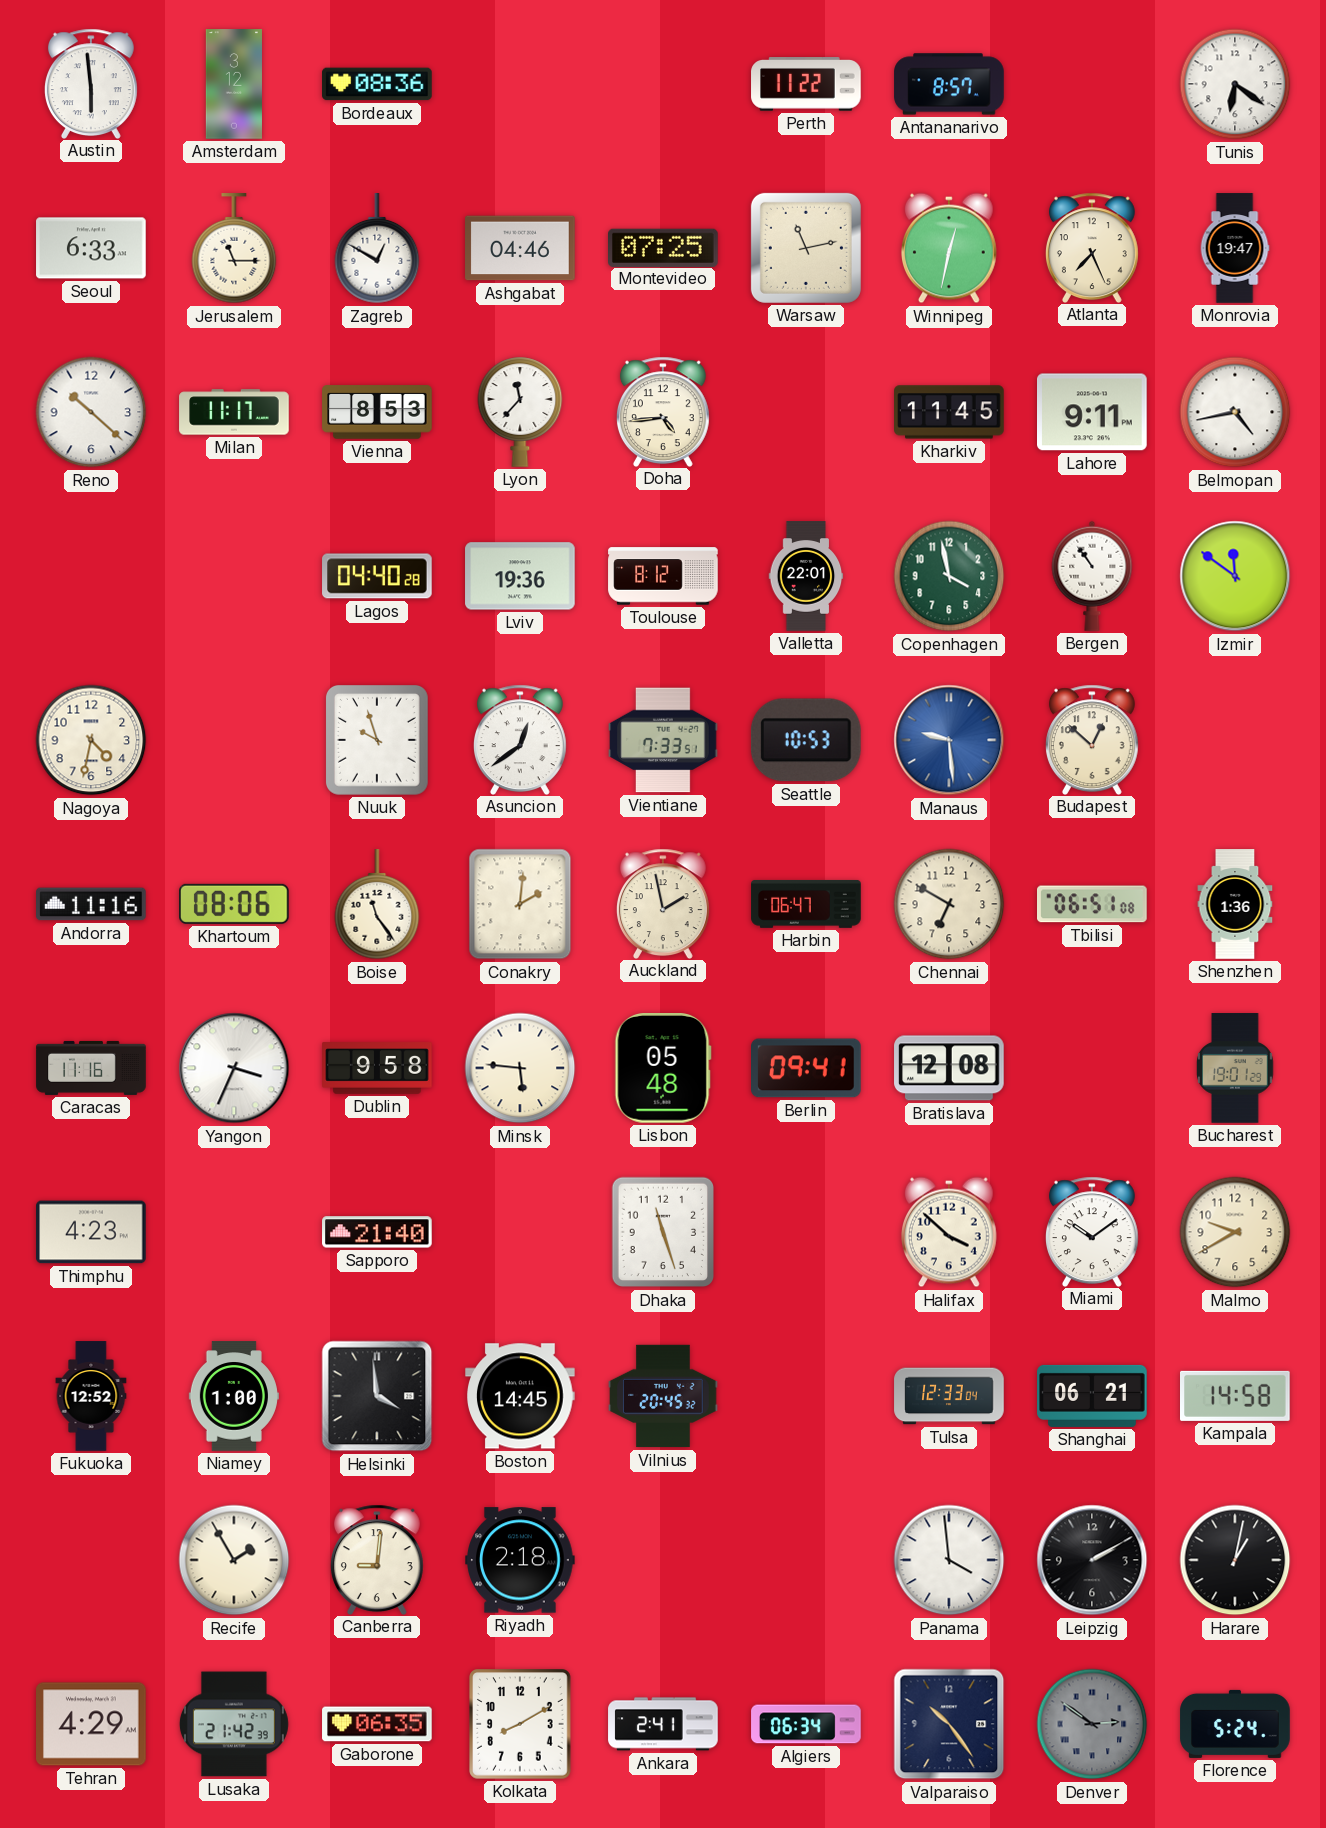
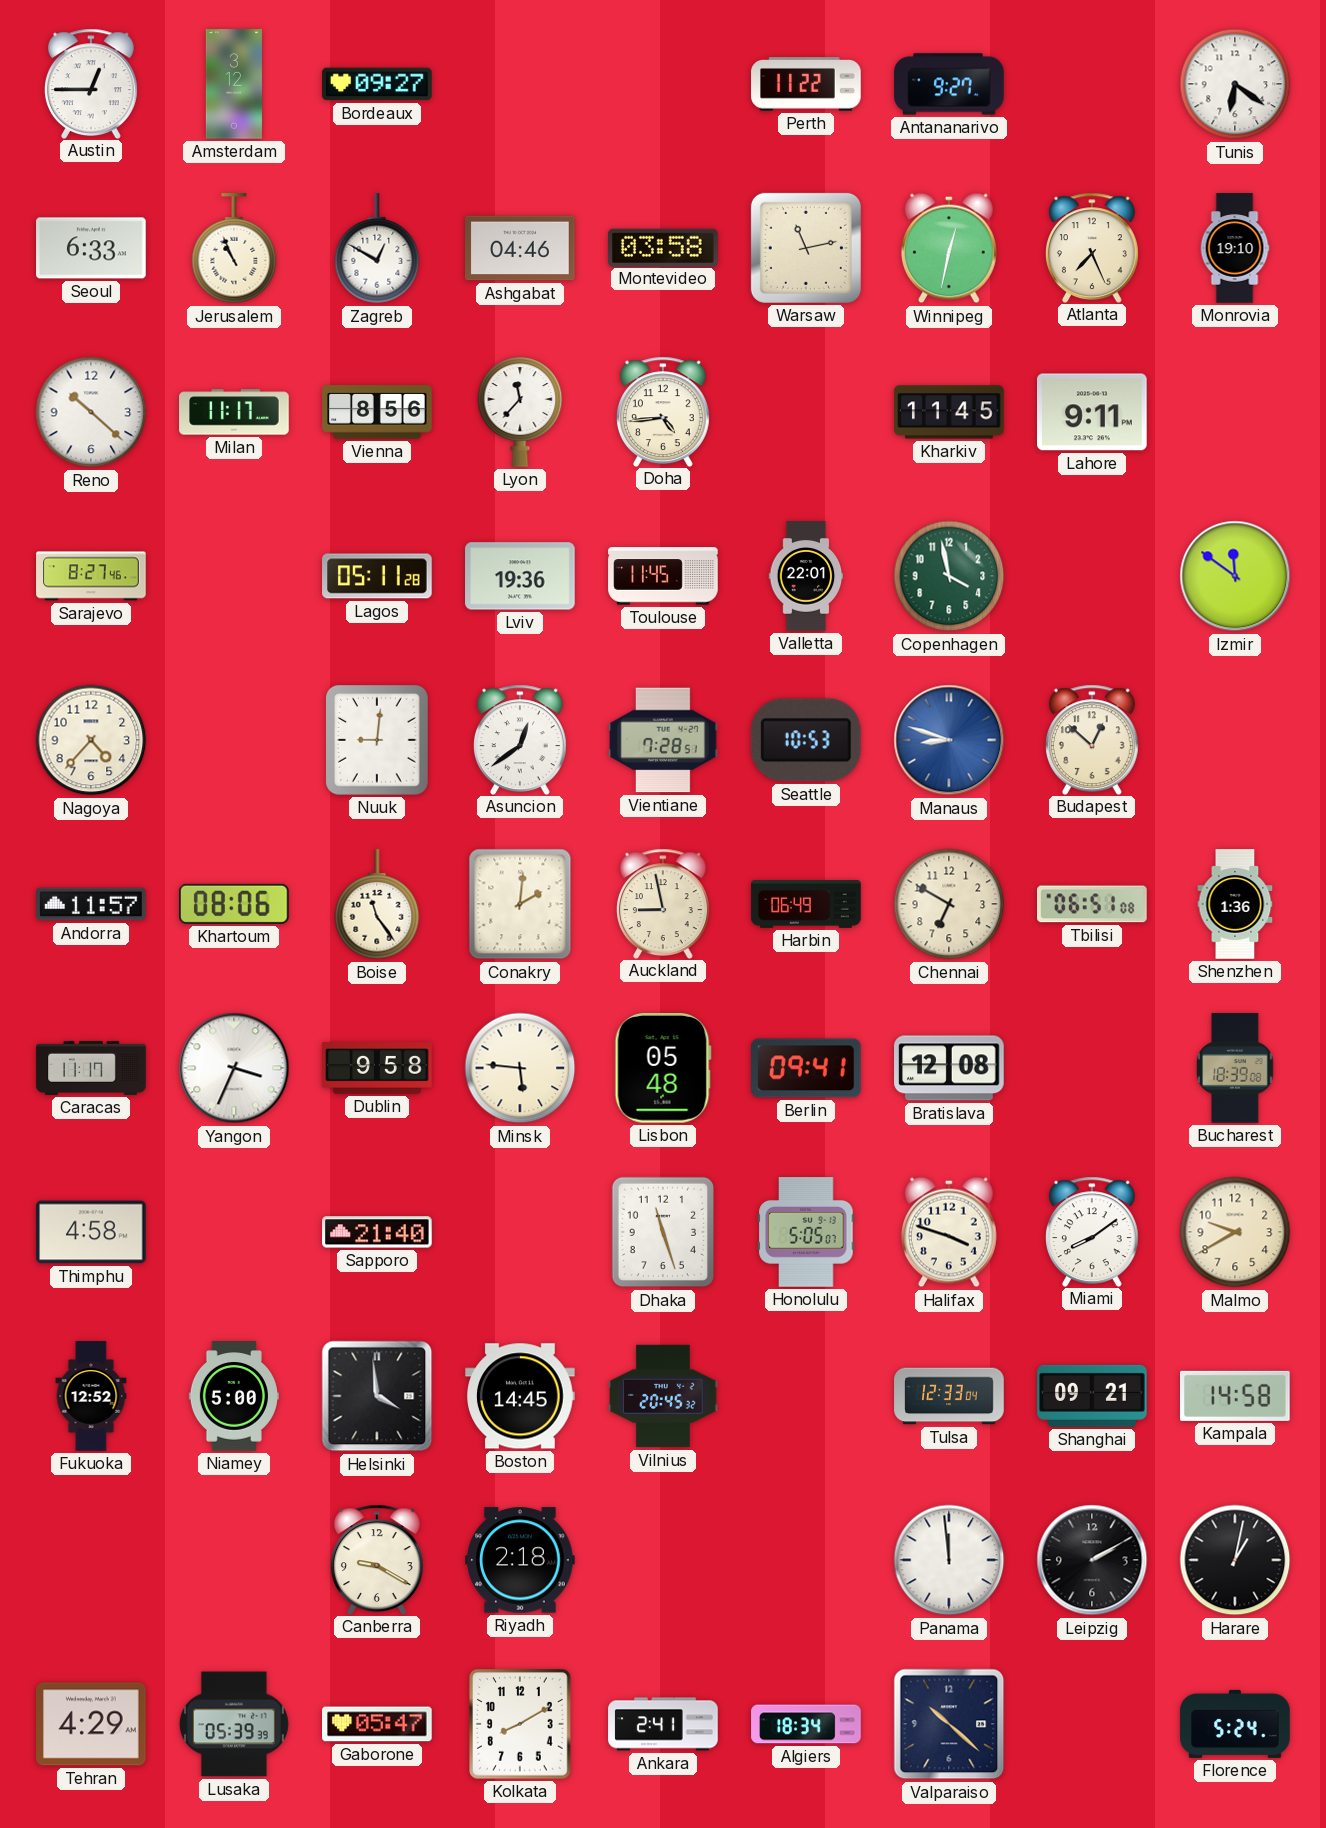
Austin: 5:59 -> 12:45 (91, 83)
Bordeaux: 08:36 -> 09:27 (377, 84)
Antananarivo: 8:57 -> 9:27 (949, 84)
Jerusalem: 11:15 -> 10:56 (234, 249)
Montevideo: 07:25 -> 03:58 (664, 247)
Monrovia: 19:47 -> 19:10 (1235, 248)
Vienna: 8:53 -> 8:56 (377, 412)
Belmopan: 4:43 -> none (1235, 412)
Sarajevo: none -> 8:27 (91, 576)
Lagos: 04:40 -> 05:11 (377, 576)
Toulouse: 8:12 -> 11:45 (663, 576)
Bergen: 10:54 -> none (1092, 576)
Nagoya: 4:32 -> 4:37 (91, 740)
Nuuk: 9:57 -> 9:01 (377, 741)
Vientiane: 7:33 -> 7:28 (663, 740)
Manaus: 9:29 -> 8:48 (949, 740)
Andorra: 11:16 -> 11:57 (91, 904)
Auckland: 1:58 -> 8:58 (663, 903)
Harbin: 06:47 -> 06:49 (806, 904)
Caracas: 11:16 -> 11:17 (91, 1068)
Bucharest: 19:01 -> 18:39 (1235, 1068)
Thimphu: 4:23 -> 4:58 (91, 1232)
Honolulu: none -> 5:05 (806, 1232)
Halifax: 3:52 -> 3:48 (949, 1232)
Miami: 10:09 -> 8:09 (1092, 1231)
Niamey: 1:00 -> 5:00 (234, 1396)
Shanghai: 06:21 -> 09:21 (1092, 1396)
Recife: 1:55 -> none (234, 1560)
Canberra: 9:01 -> 9:20 (377, 1559)
Panama: 3:59 -> 11:59 (949, 1560)
Lusaka: 21:42 -> 05:39 (234, 1724)
Gaborone: 06:35 -> 05:47 (377, 1724)
Algiers: 06:34 -> 18:34 (806, 1724)
Valparaiso: 10:24 -> 10:22 (949, 1724)
Denver: 2:51 -> none (1092, 1724)
